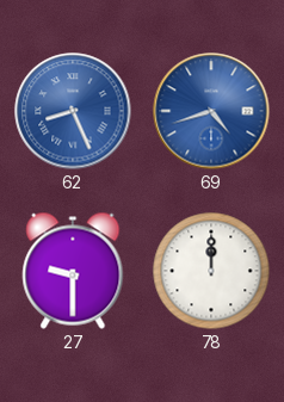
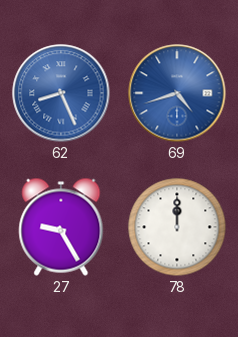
27: 9:30 -> 9:25 (61, 227)
